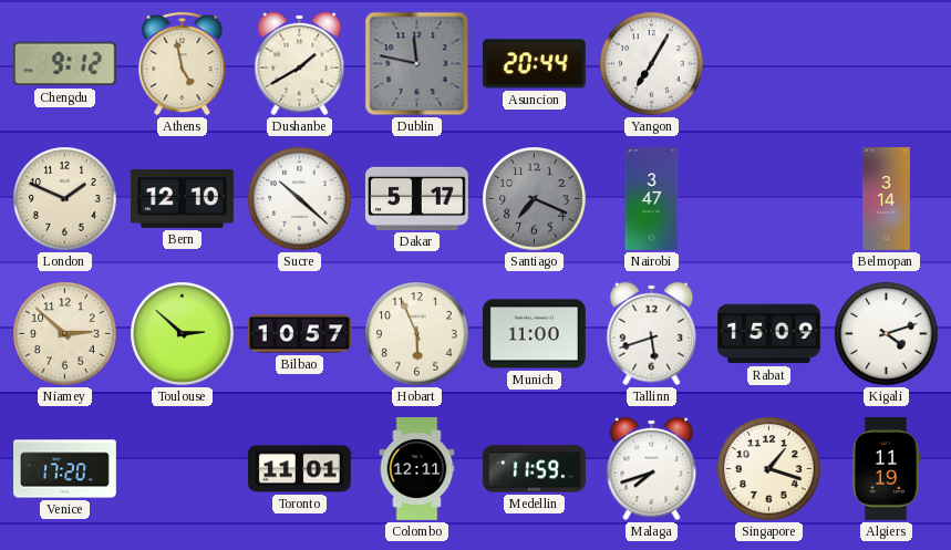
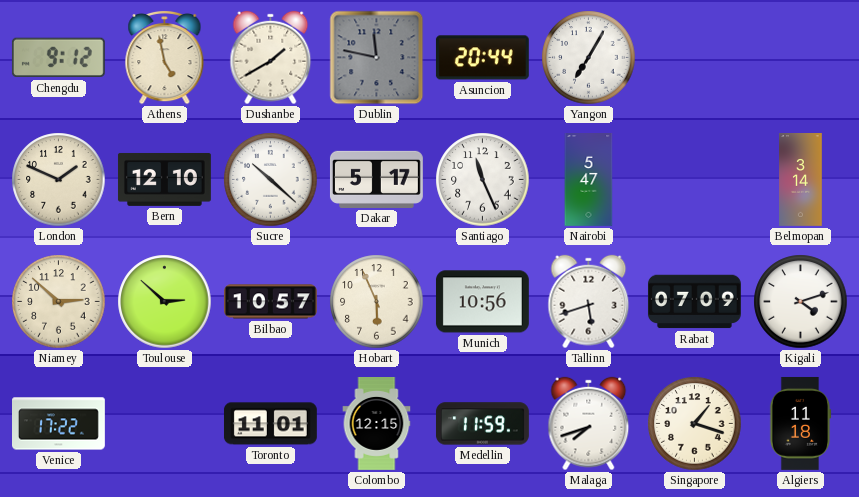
Santiago: 7:19 -> 11:26 (483, 180)
Santiago dial: grey -> white (483, 180)
Nairobi: 3:47 -> 5:47 (589, 180)
Munich: 11:00 -> 10:56 (482, 302)
Rabat: 15:09 -> 07:09 (694, 302)
Venice: 17:20 -> 17:22 (59, 424)
Colombo: 12:11 -> 12:15 (377, 424)
Algiers: 11:19 -> 11:18 (800, 423)
